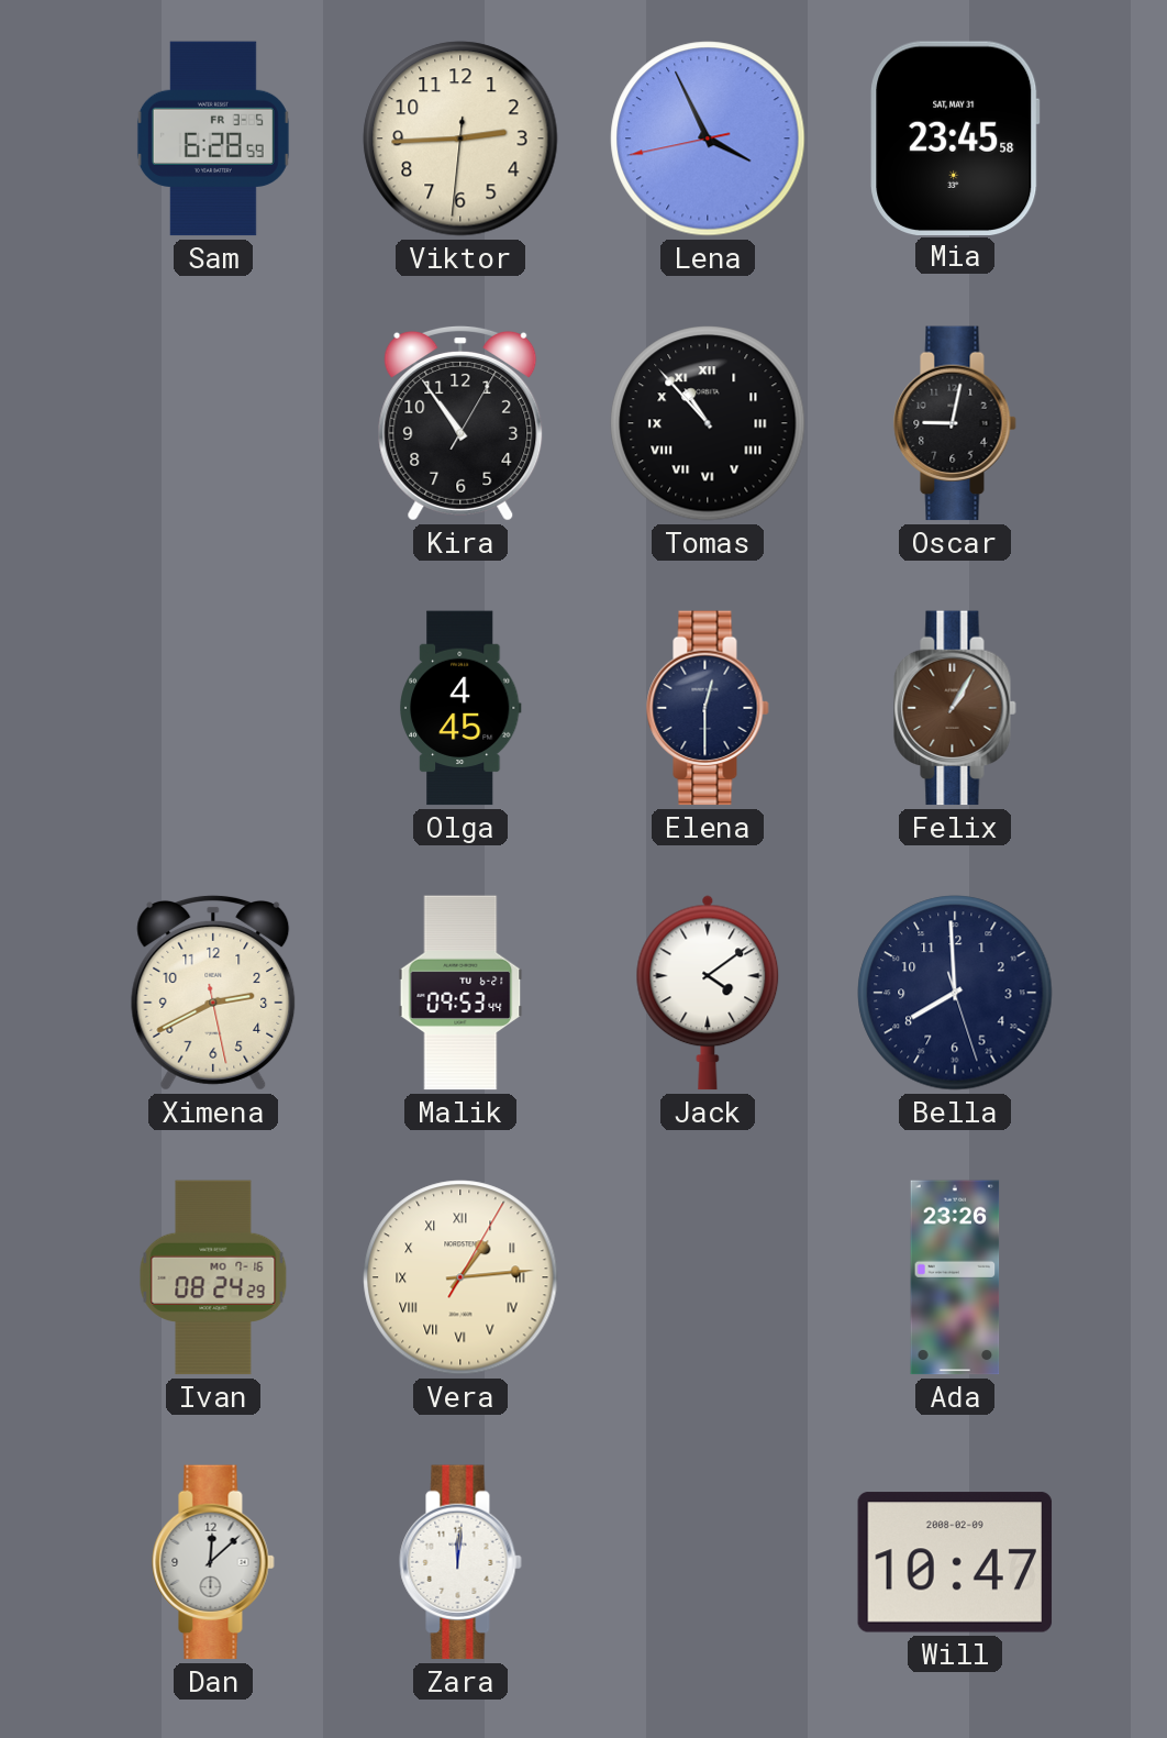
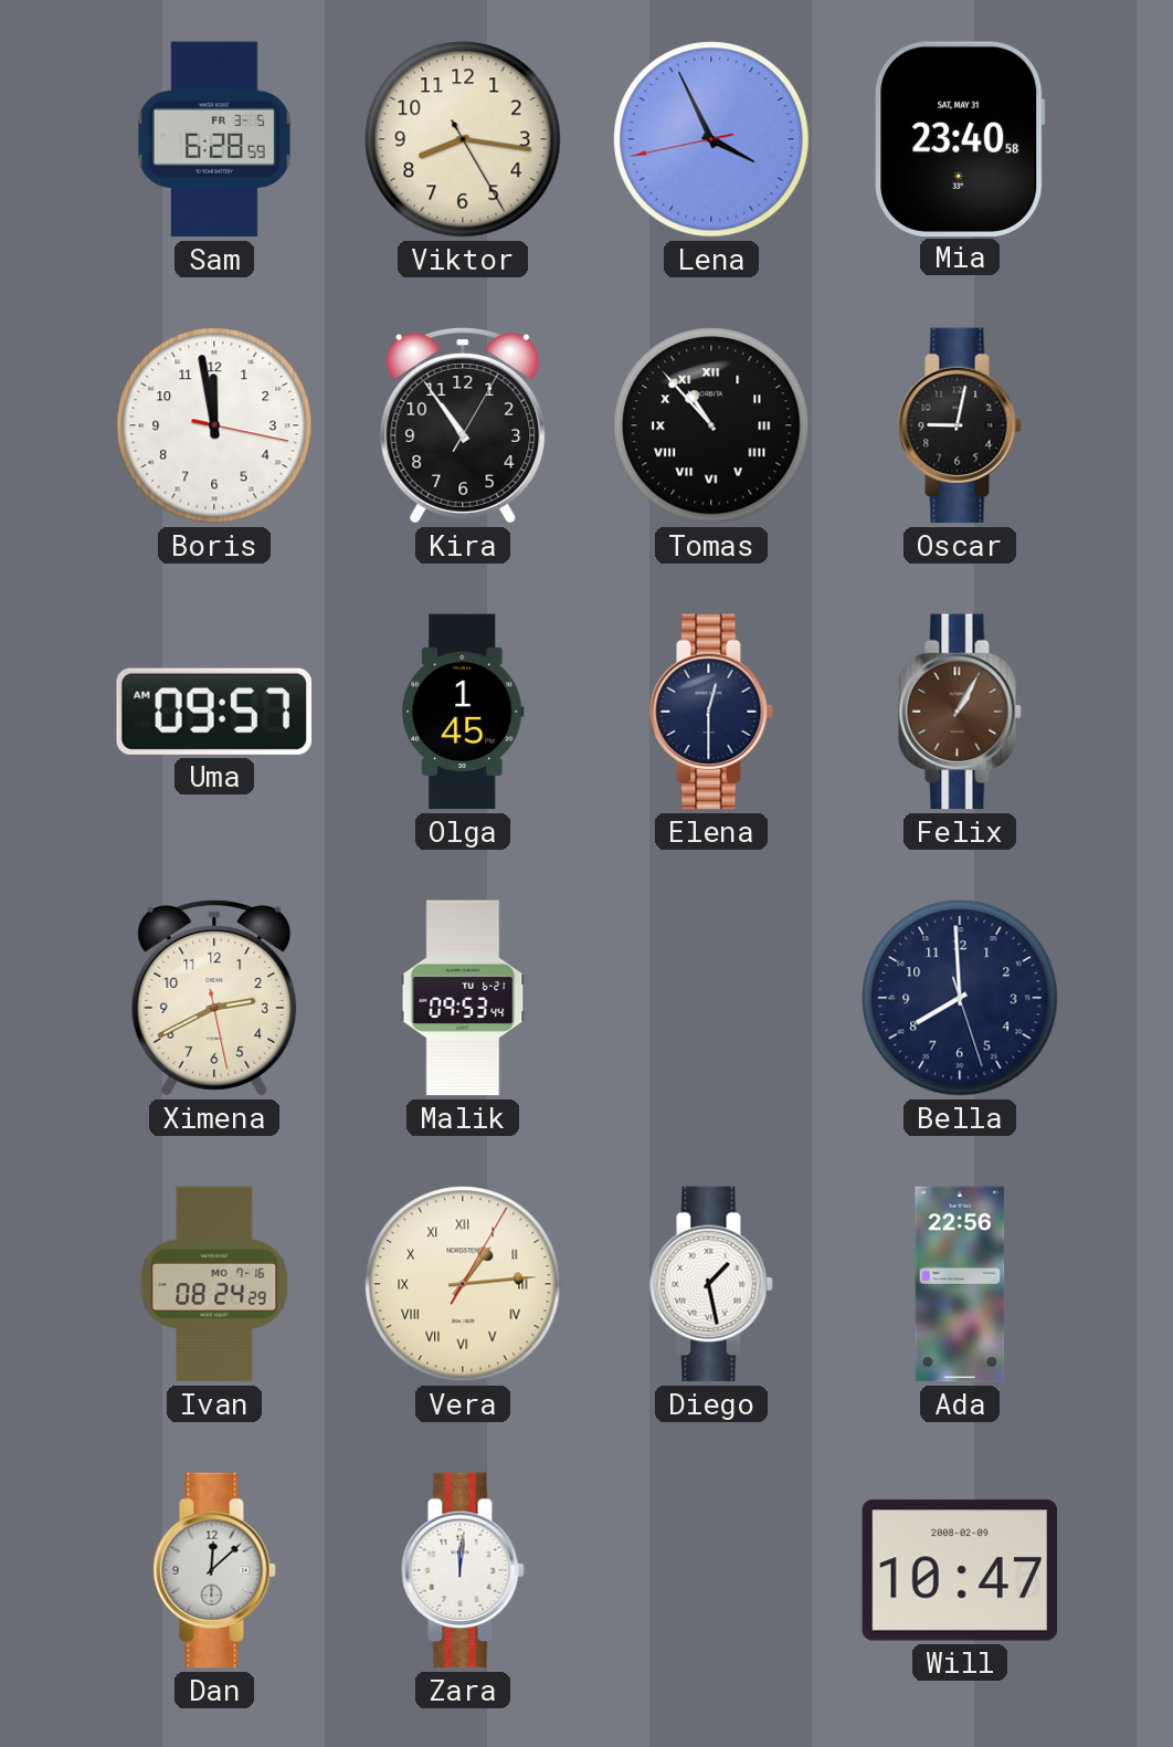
Viktor: 2:44 -> 8:16 (463, 139)
Mia: 23:45 -> 23:40 (960, 138)
Boris: none -> 11:58 (214, 425)
Uma: none -> 09:57 (214, 712)
Olga: 4:45 -> 1:45 (463, 712)
Jack: 4:09 -> none (708, 993)
Diego: none -> 1:28 (711, 1284)
Ada: 23:26 -> 22:56 (960, 1284)
